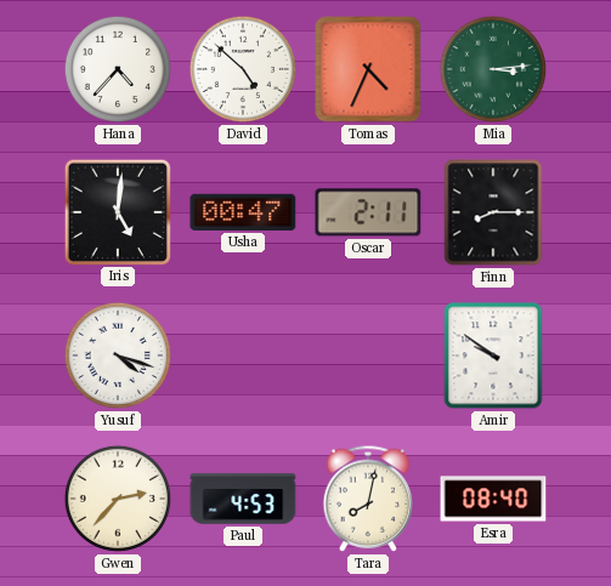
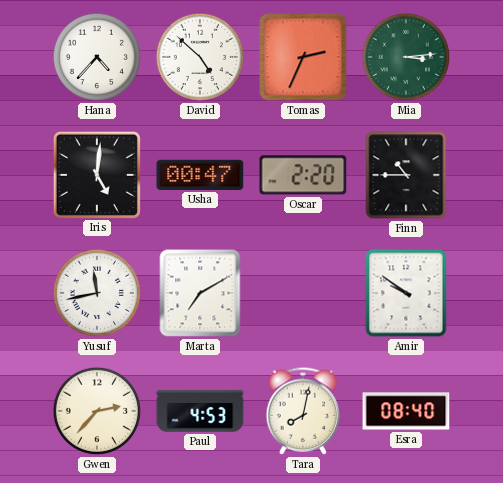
Tomas: 4:34 -> 2:34 (303, 57)
Oscar: 2:11 -> 2:20 (303, 175)
Finn: 8:15 -> 10:45 (406, 175)
Yusuf: 4:18 -> 11:43 (97, 293)
Marta: none -> 7:10 (200, 293)
